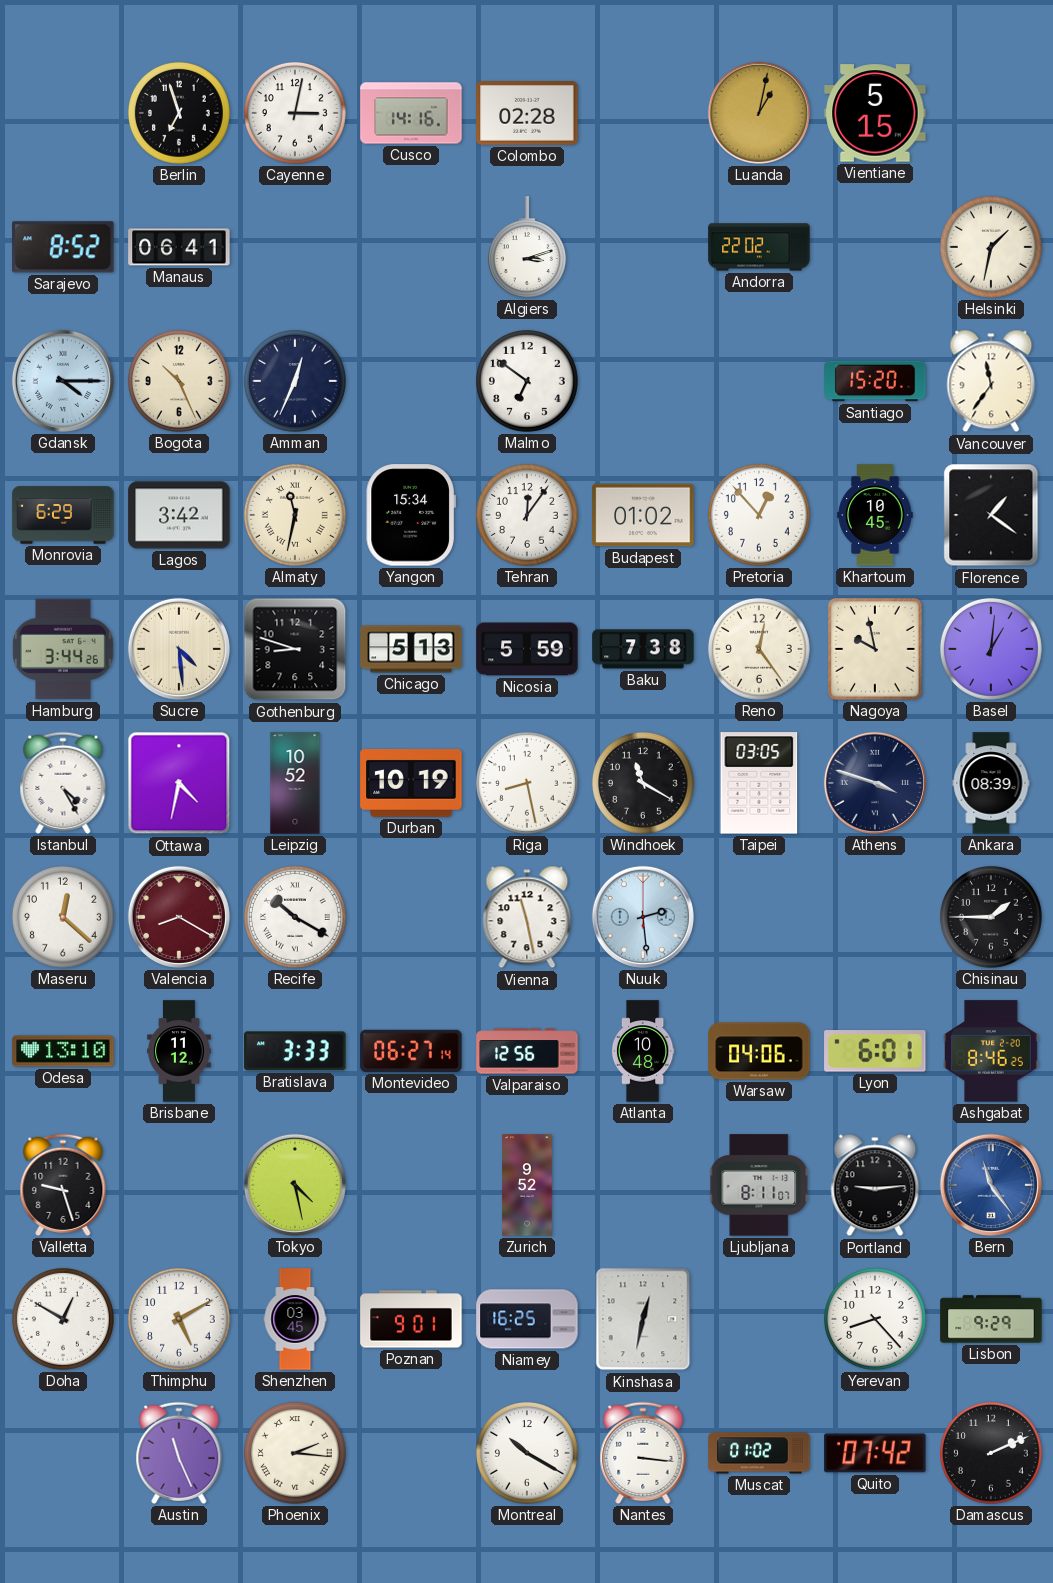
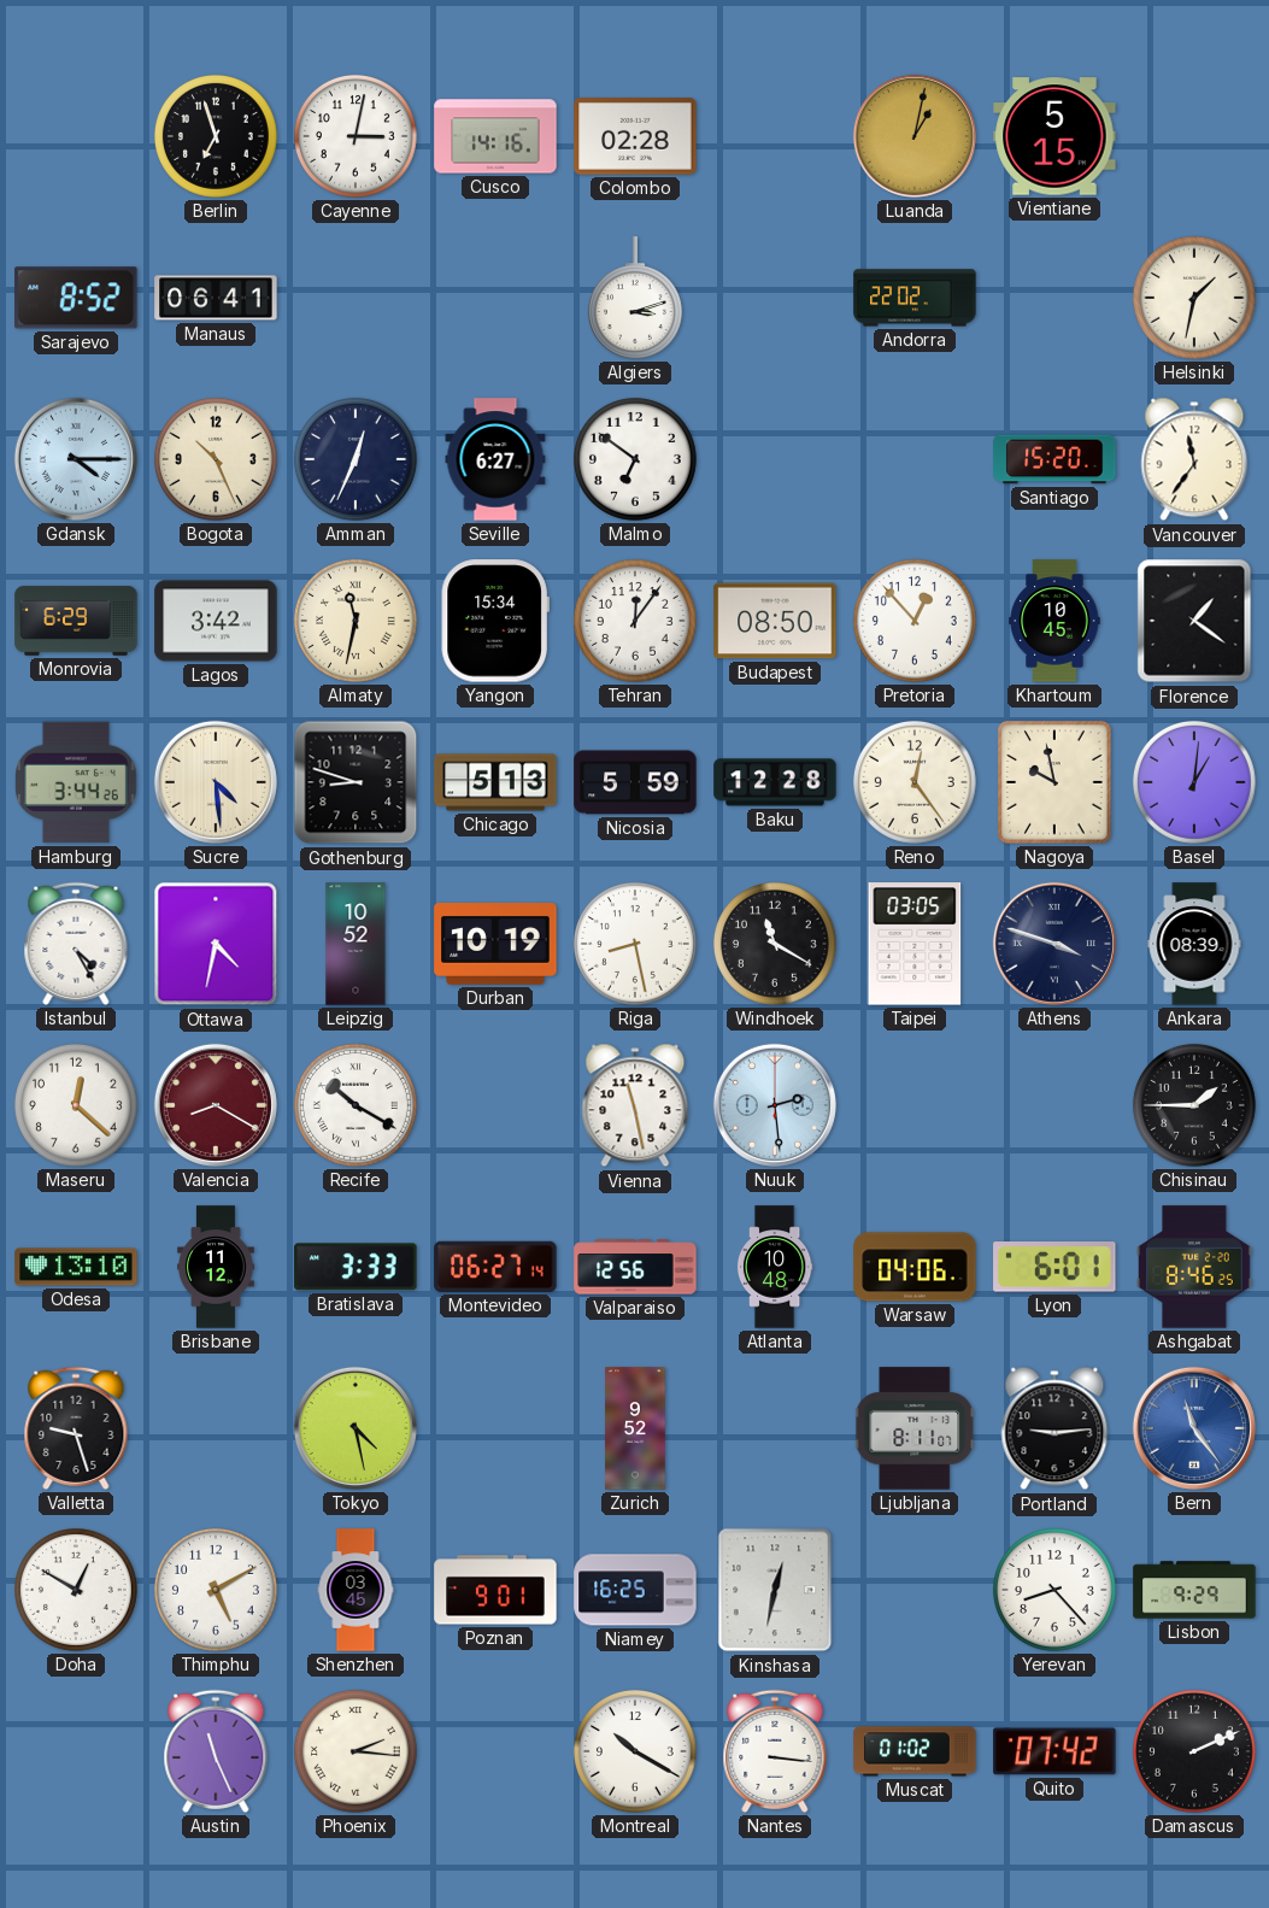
Seville: none -> 6:27 (495, 459)
Budapest: 01:02 -> 08:50 (775, 621)
Baku: 7:38 -> 12:28 (775, 782)
